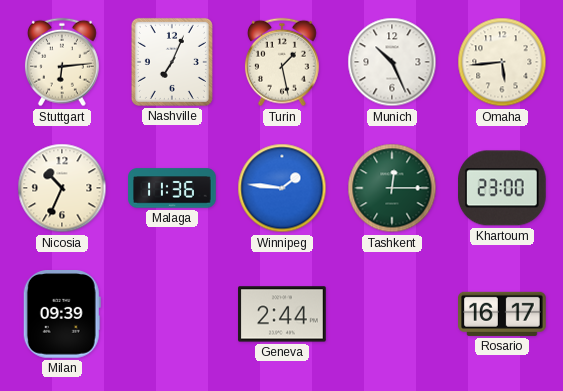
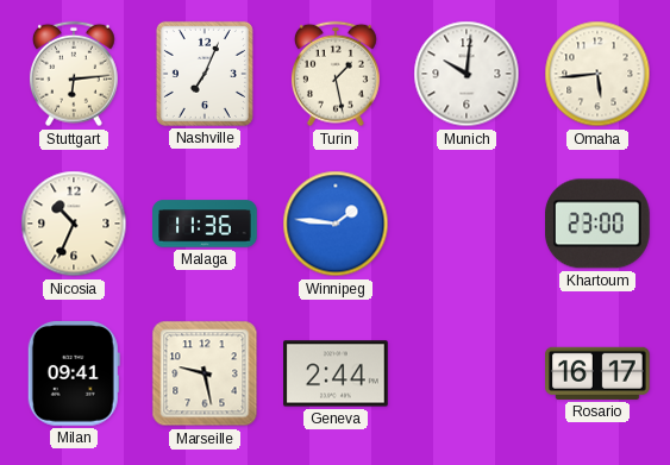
Munich: 10:26 -> 10:01 (467, 74)
Tashkent: 12:15 -> none (392, 188)
Milan: 09:39 -> 09:41 (74, 375)
Marseille: none -> 9:28 (205, 373)
